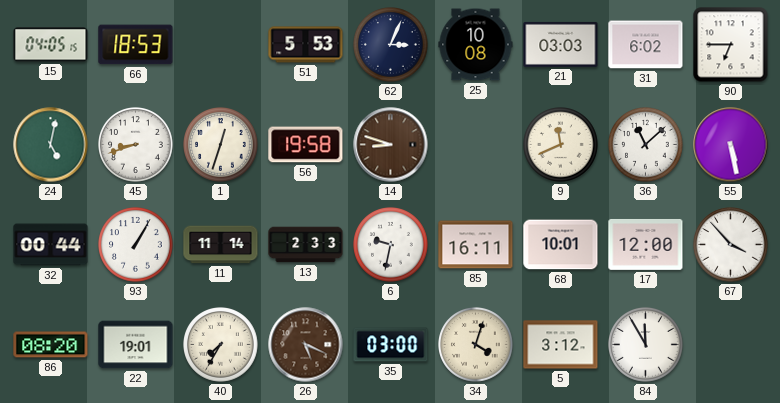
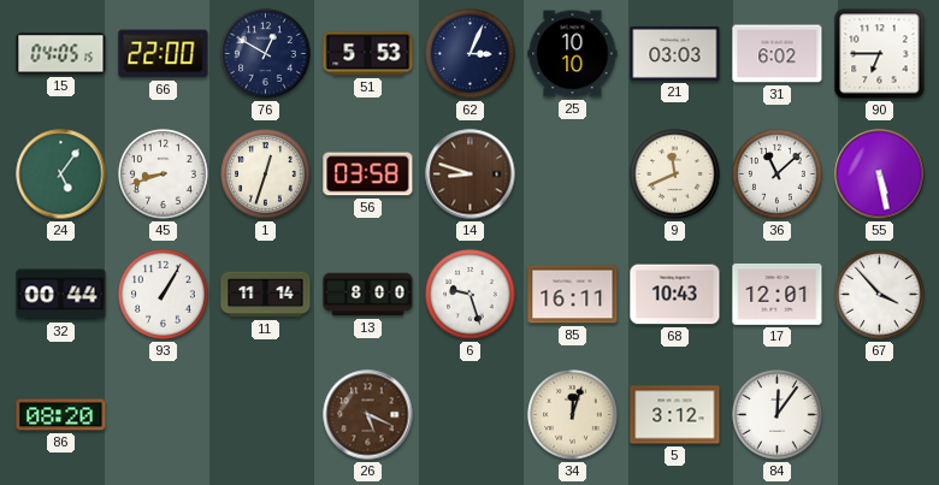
66: 18:53 -> 22:00 (164, 54)
76: none -> 12:50 (266, 54)
25: 10:08 -> 10:10 (573, 54)
24: 5:02 -> 5:06 (61, 175)
56: 19:58 -> 03:58 (368, 175)
13: 2:33 -> 8:00 (368, 295)
6: 9:32 -> 9:27 (471, 295)
68: 10:01 -> 10:43 (675, 295)
17: 12:00 -> 12:01 (778, 294)
22: 19:01 -> none (136, 345)
40: 7:35 -> none (221, 345)
35: 03:00 -> none (391, 345)
34: 4:03 -> 12:03 (573, 415)
84: 11:55 -> 12:06 (778, 415)
